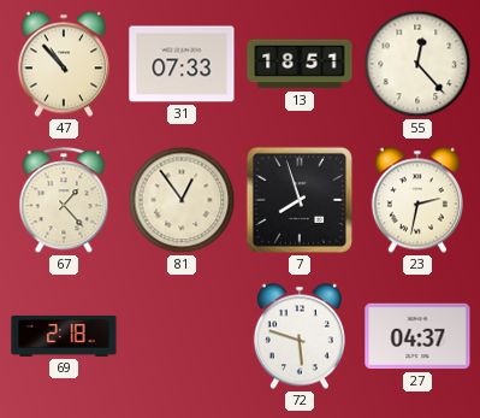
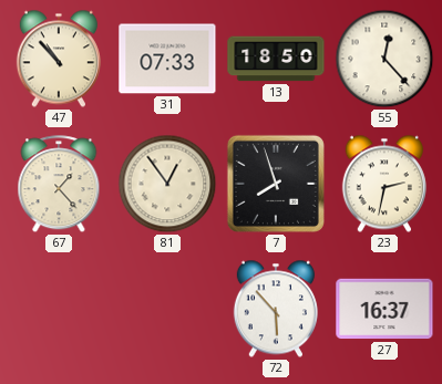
13: 18:51 -> 18:50 (276, 59)
69: 2:18 -> none (64, 336)
72: 5:48 -> 5:53 (276, 309)
27: 04:37 -> 16:37 (384, 309)
